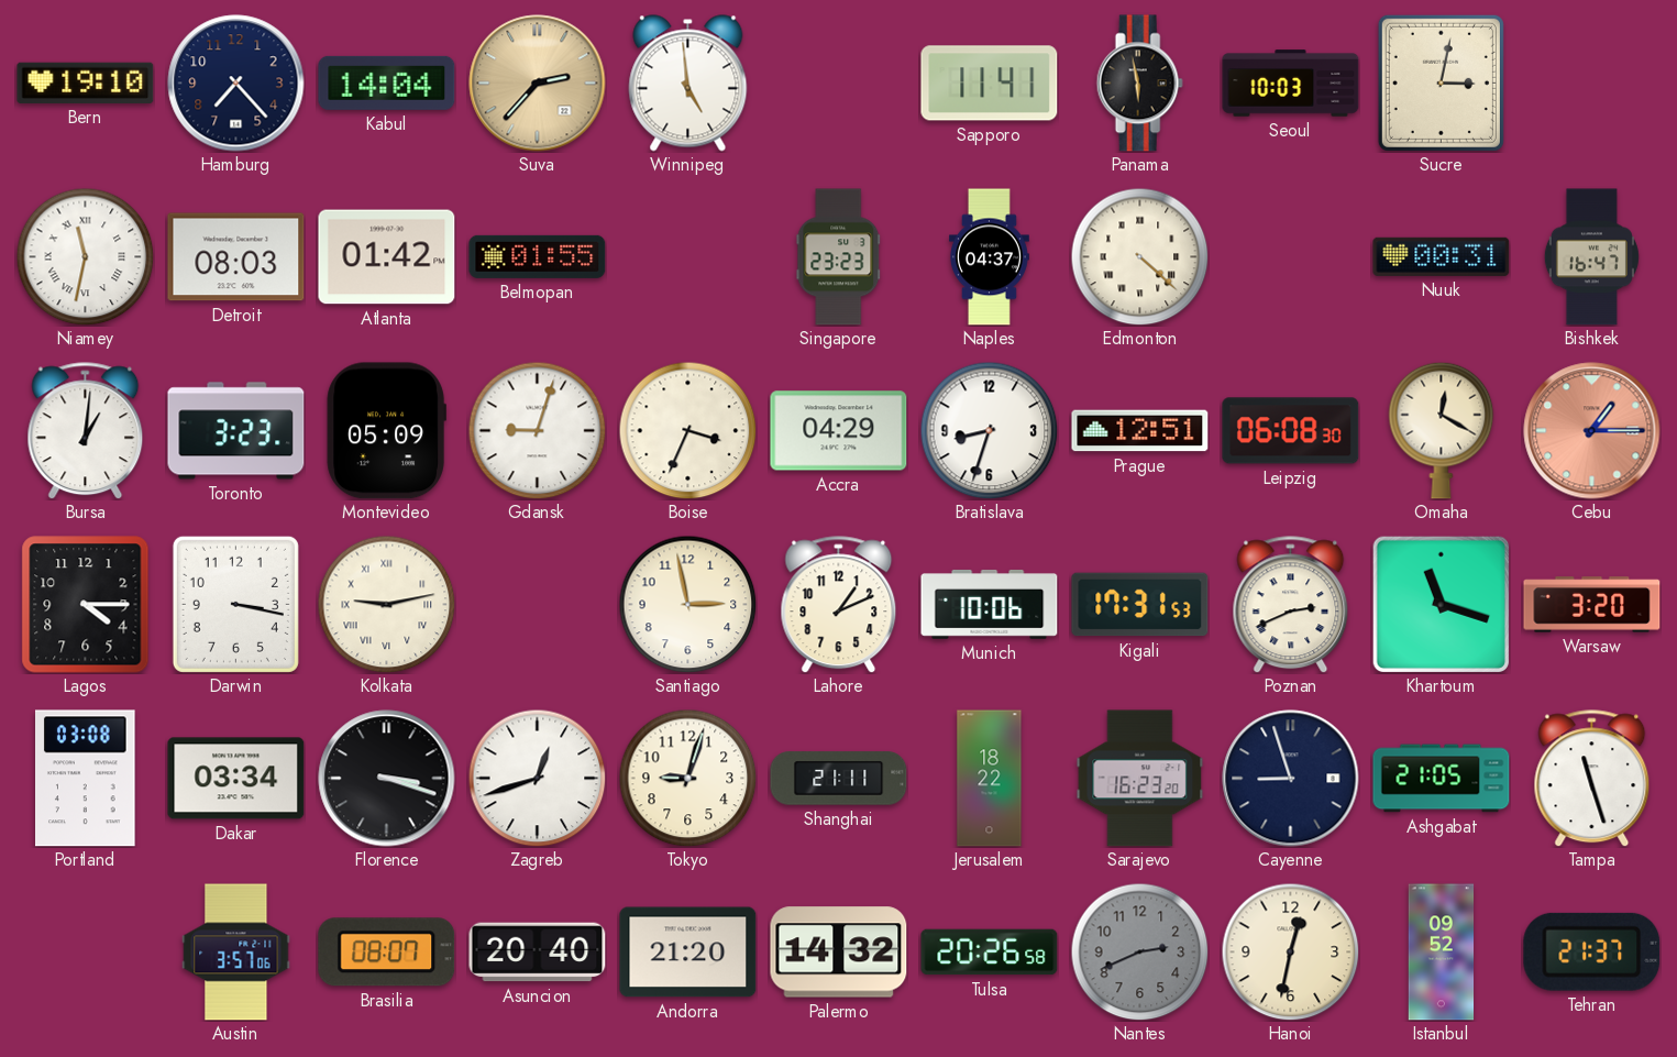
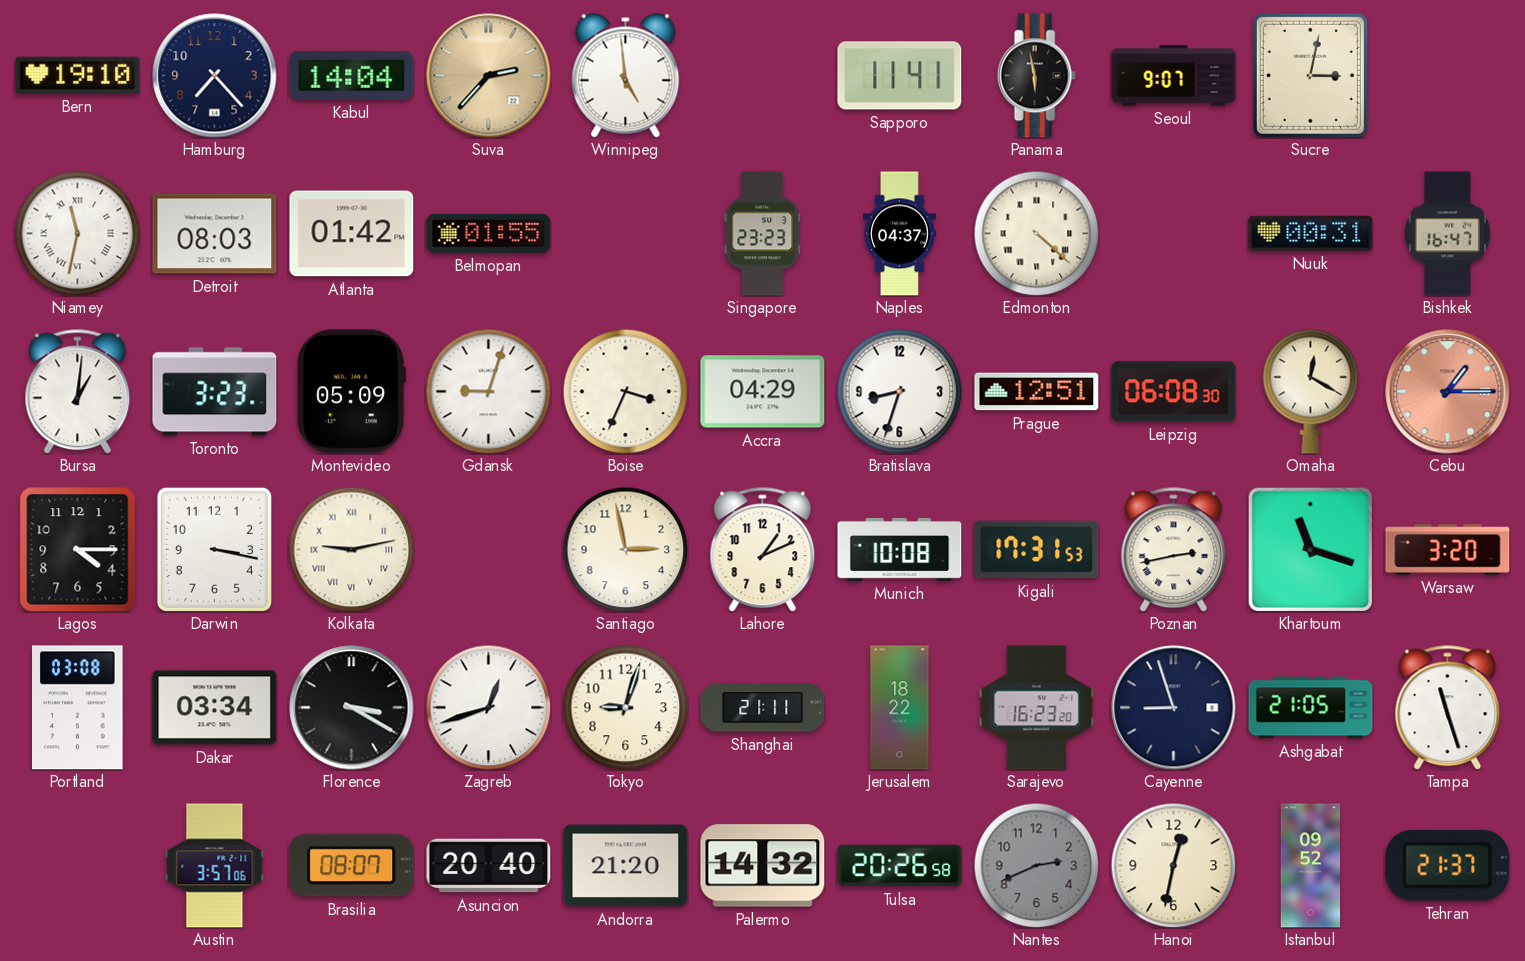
Seoul: 10:03 -> 9:07 (1174, 76)
Munich: 10:06 -> 10:08 (900, 549)
Poznan: 2:41 -> 2:43 (1174, 550)
Florence: 3:18 -> 3:20 (352, 708)
